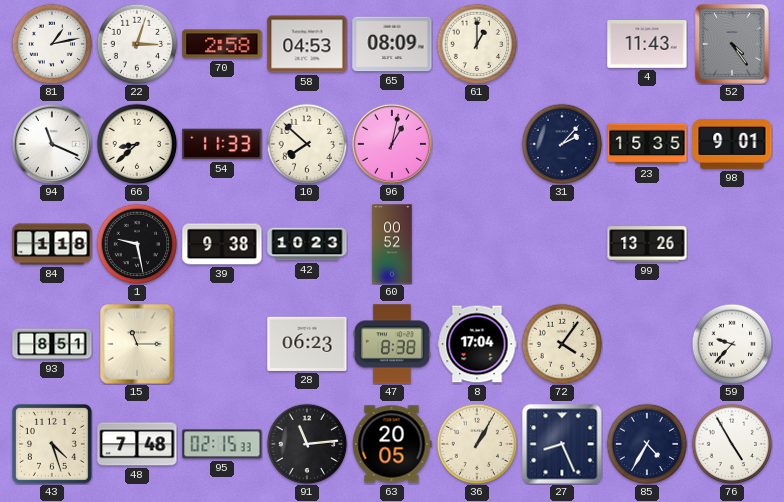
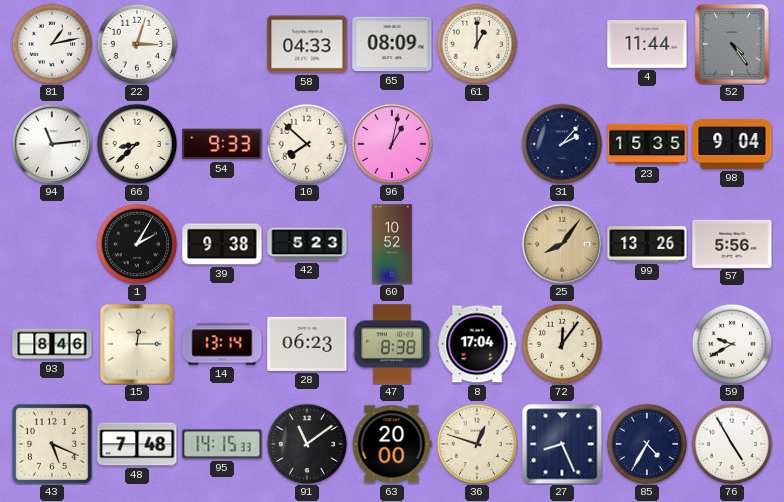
70: 2:58 -> none (222, 44)
58: 04:53 -> 04:33 (307, 44)
4: 11:43 -> 11:44 (647, 45)
94: 11:19 -> 11:14 (52, 144)
54: 11:33 -> 9:33 (222, 144)
98: 9:01 -> 9:04 (732, 145)
84: 1:18 -> none (52, 244)
1: 9:28 -> 2:05 (137, 244)
42: 10:23 -> 5:23 (307, 244)
60: 00:52 -> 10:52 (392, 244)
25: none -> 8:06 (562, 244)
57: none -> 5:56 (732, 243)
93: 8:51 -> 8:46 (52, 344)
15: 11:15 -> 12:15 (137, 344)
14: none -> 13:14 (222, 344)
72: 4:06 -> 12:06 (562, 344)
59: 9:37 -> 9:40 (732, 344)
43: 4:27 -> 5:19 (52, 444)
95: 02:15 -> 14:15 (222, 444)
91: 11:14 -> 11:09 (307, 444)
63: 20:05 -> 20:00 (392, 444)
36: 1:05 -> 12:48 (477, 444)
